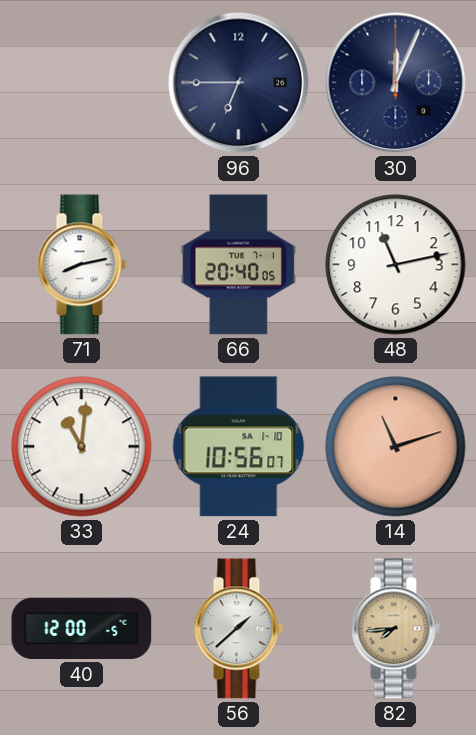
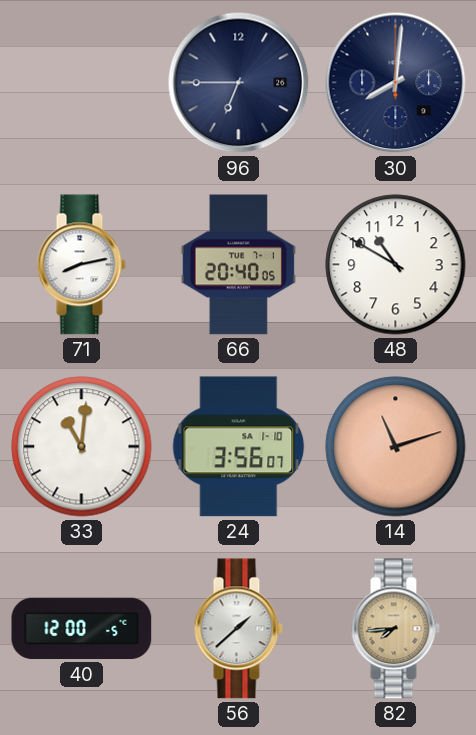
30: 12:04 -> 8:01 (396, 83)
48: 11:13 -> 10:50 (396, 265)
24: 10:56 -> 3:56 (239, 447)
